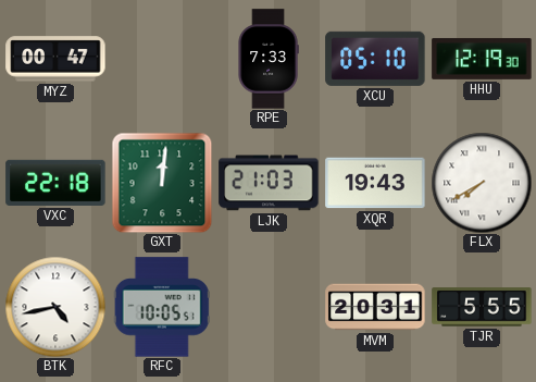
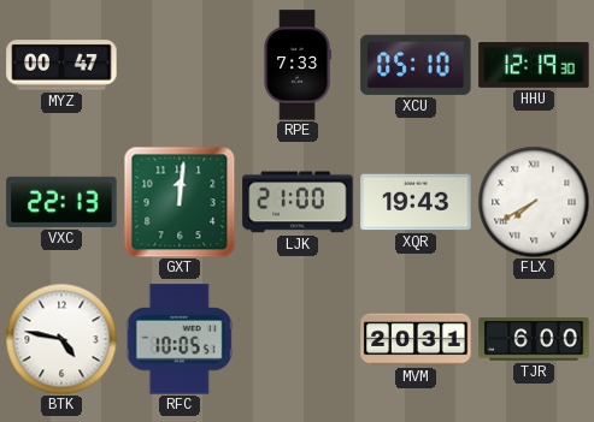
VXC: 22:18 -> 22:13 (61, 202)
LJK: 21:03 -> 21:00 (298, 202)
BTK: 4:43 -> 4:47 (61, 339)
TJR: 5:55 -> 6:00 (534, 339)
